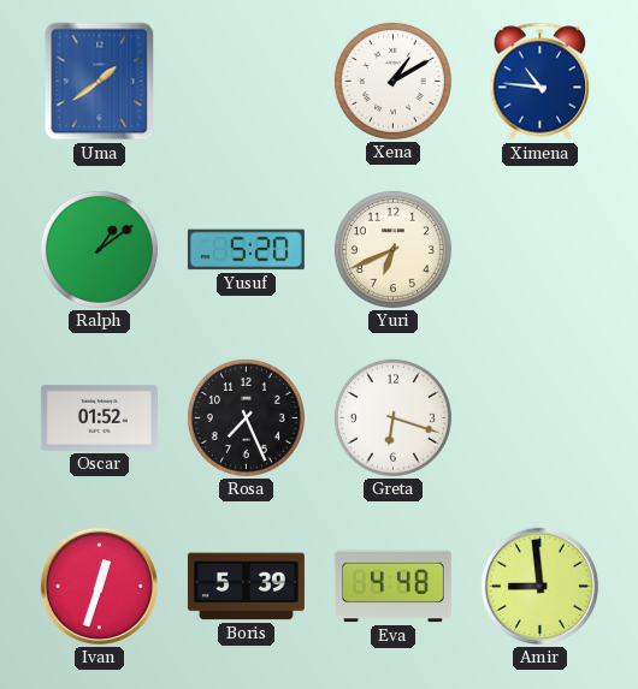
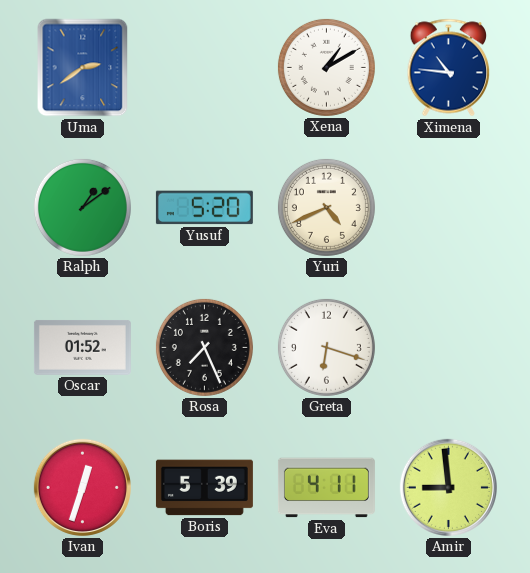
Uma: 1:39 -> 2:39 (83, 68)
Yuri: 6:41 -> 4:41 (326, 207)
Eva: 4:48 -> 4:11 (326, 488)
